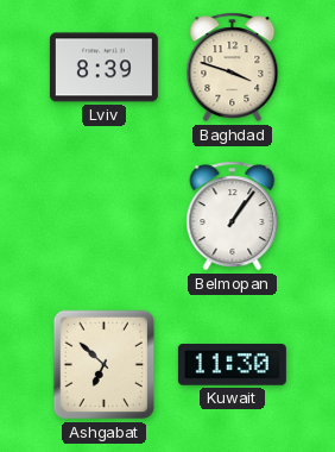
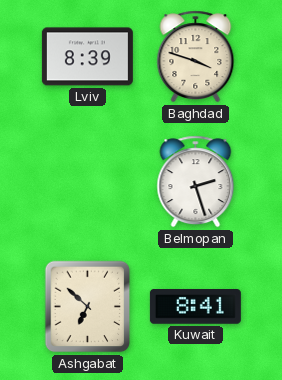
Belmopan: 1:06 -> 2:27 (196, 182)
Kuwait: 11:30 -> 8:41 (195, 307)
